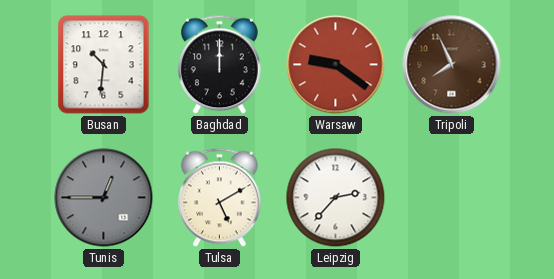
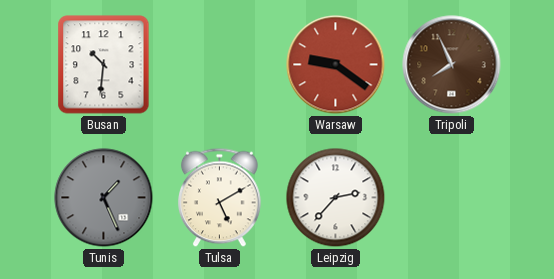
Baghdad: 12:00 -> none (220, 65)
Tunis: 12:45 -> 1:26 (104, 198)
